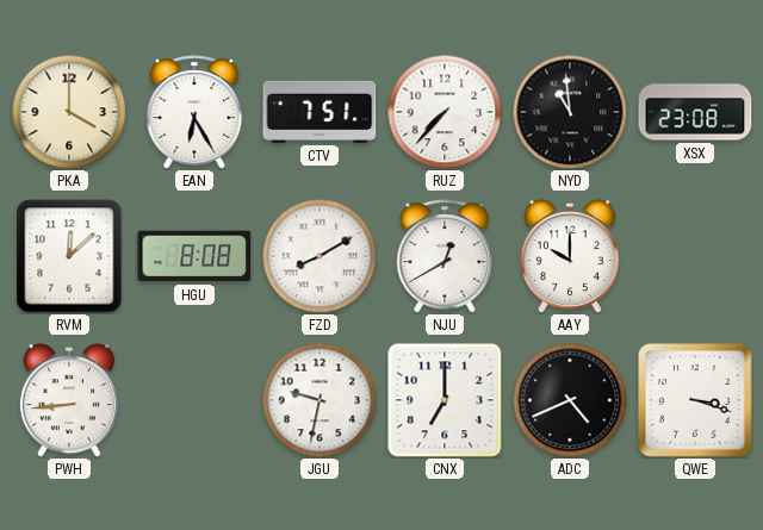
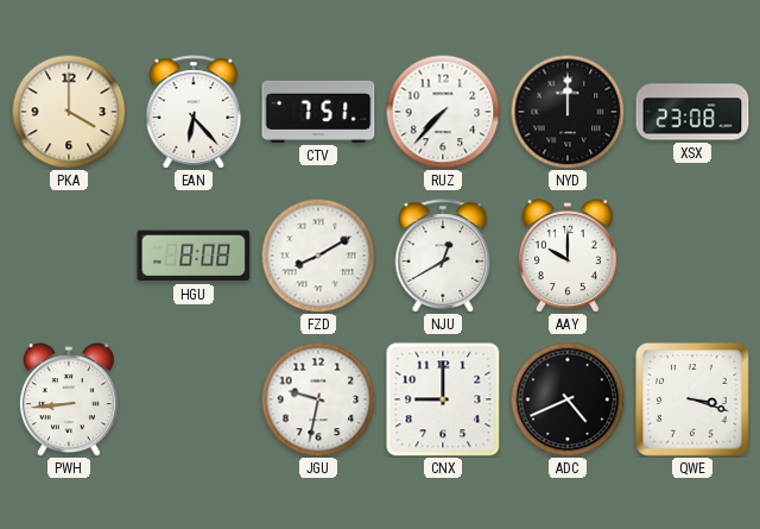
EAN: 6:25 -> 6:23 (194, 112)
NYD: 10:59 -> 12:00 (568, 112)
RVM: 12:08 -> none (69, 256)
CNX: 7:00 -> 9:00 (443, 399)
